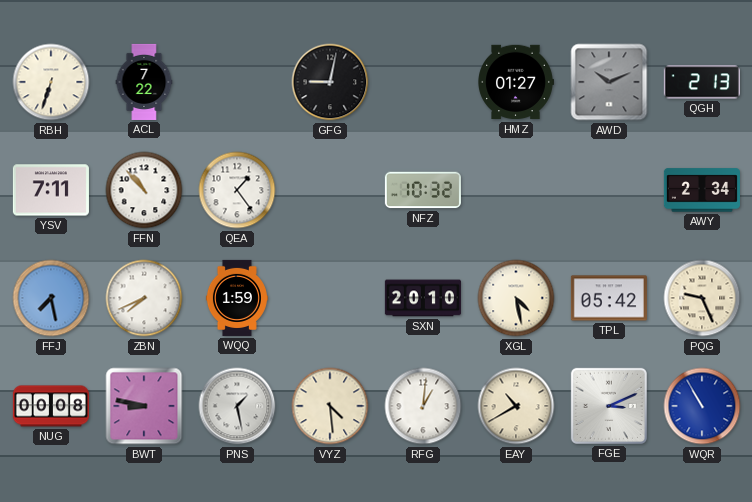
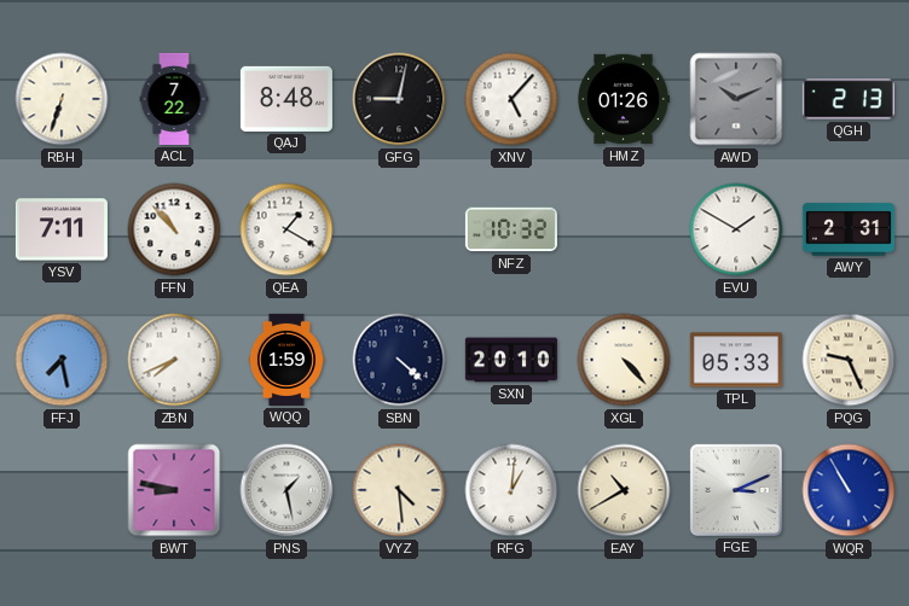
QAJ: none -> 8:48 (286, 99)
XNV: none -> 5:07 (511, 99)
HMZ: 01:27 -> 01:26 (624, 99)
QEA: 1:24 -> 1:20 (286, 229)
EVU: none -> 1:50 (736, 229)
AWY: 2:34 -> 2:31 (849, 229)
SBN: none -> 4:22 (399, 360)
XGL: 4:28 -> 4:23 (624, 360)
TPL: 05:42 -> 05:33 (736, 360)
NUG: 00:08 -> none (51, 406)
